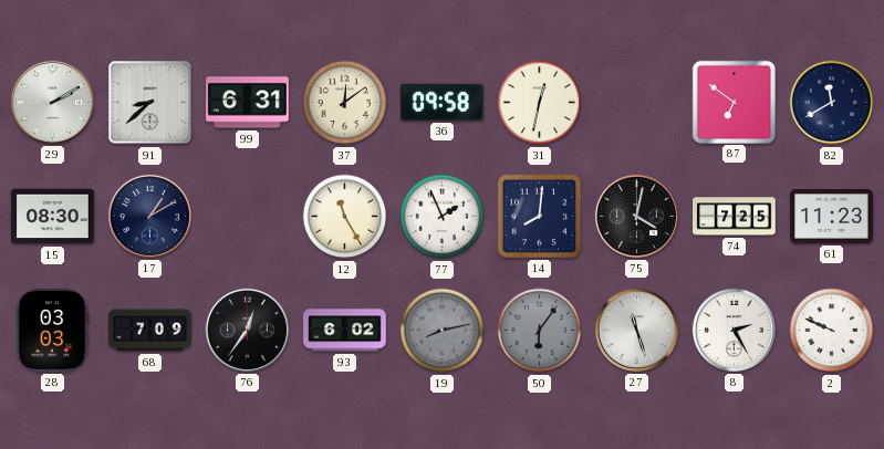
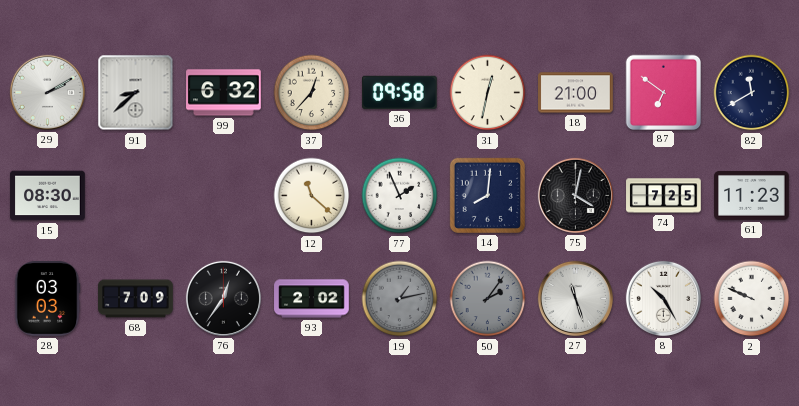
99: 6:31 -> 6:32 (224, 93)
37: 12:09 -> 12:37 (312, 93)
18: none -> 21:00 (576, 93)
17: 1:10 -> none (149, 216)
12: 11:25 -> 11:22 (312, 196)
93: 6:02 -> 2:02 (312, 299)
19: 8:13 -> 1:13 (400, 299)
50: 6:06 -> 2:06 (488, 299)
8: 2:25 -> 10:25 (663, 298)
